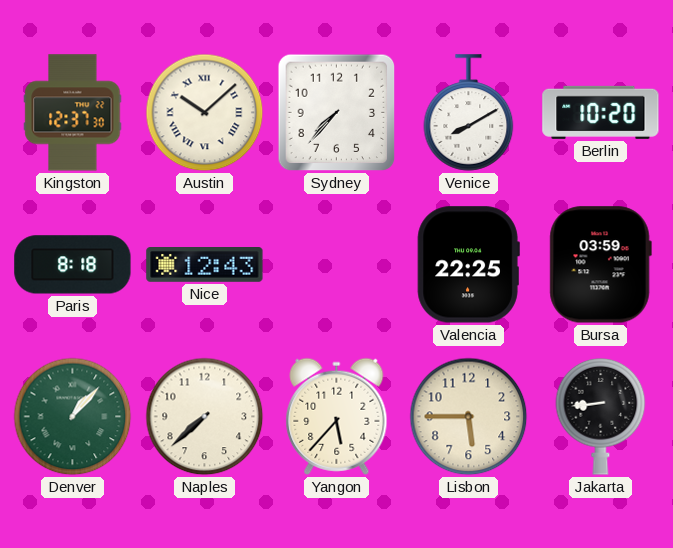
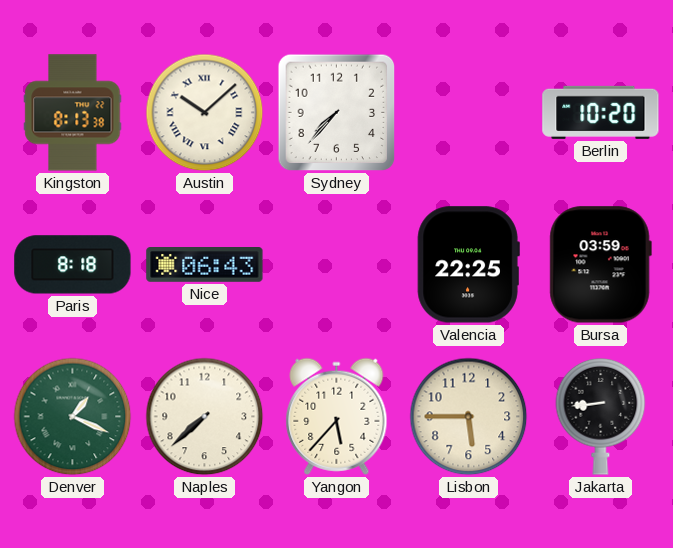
Kingston: 12:37 -> 8:13 (73, 113)
Venice: 8:10 -> none (469, 113)
Nice: 12:43 -> 06:43 (205, 265)
Denver: 1:07 -> 1:19 (73, 417)
